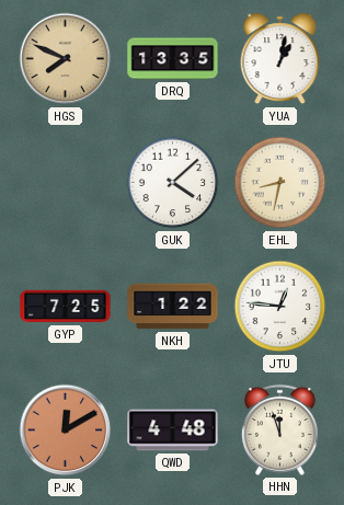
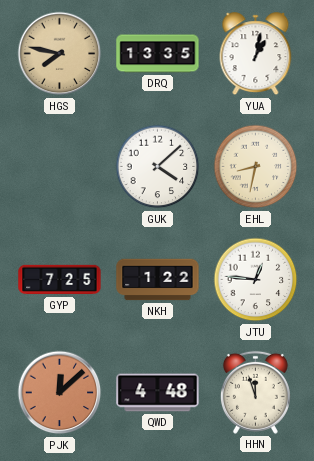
HGS: 7:49 -> 7:47 (60, 54)
PJK: 12:10 -> 12:08 (60, 393)
